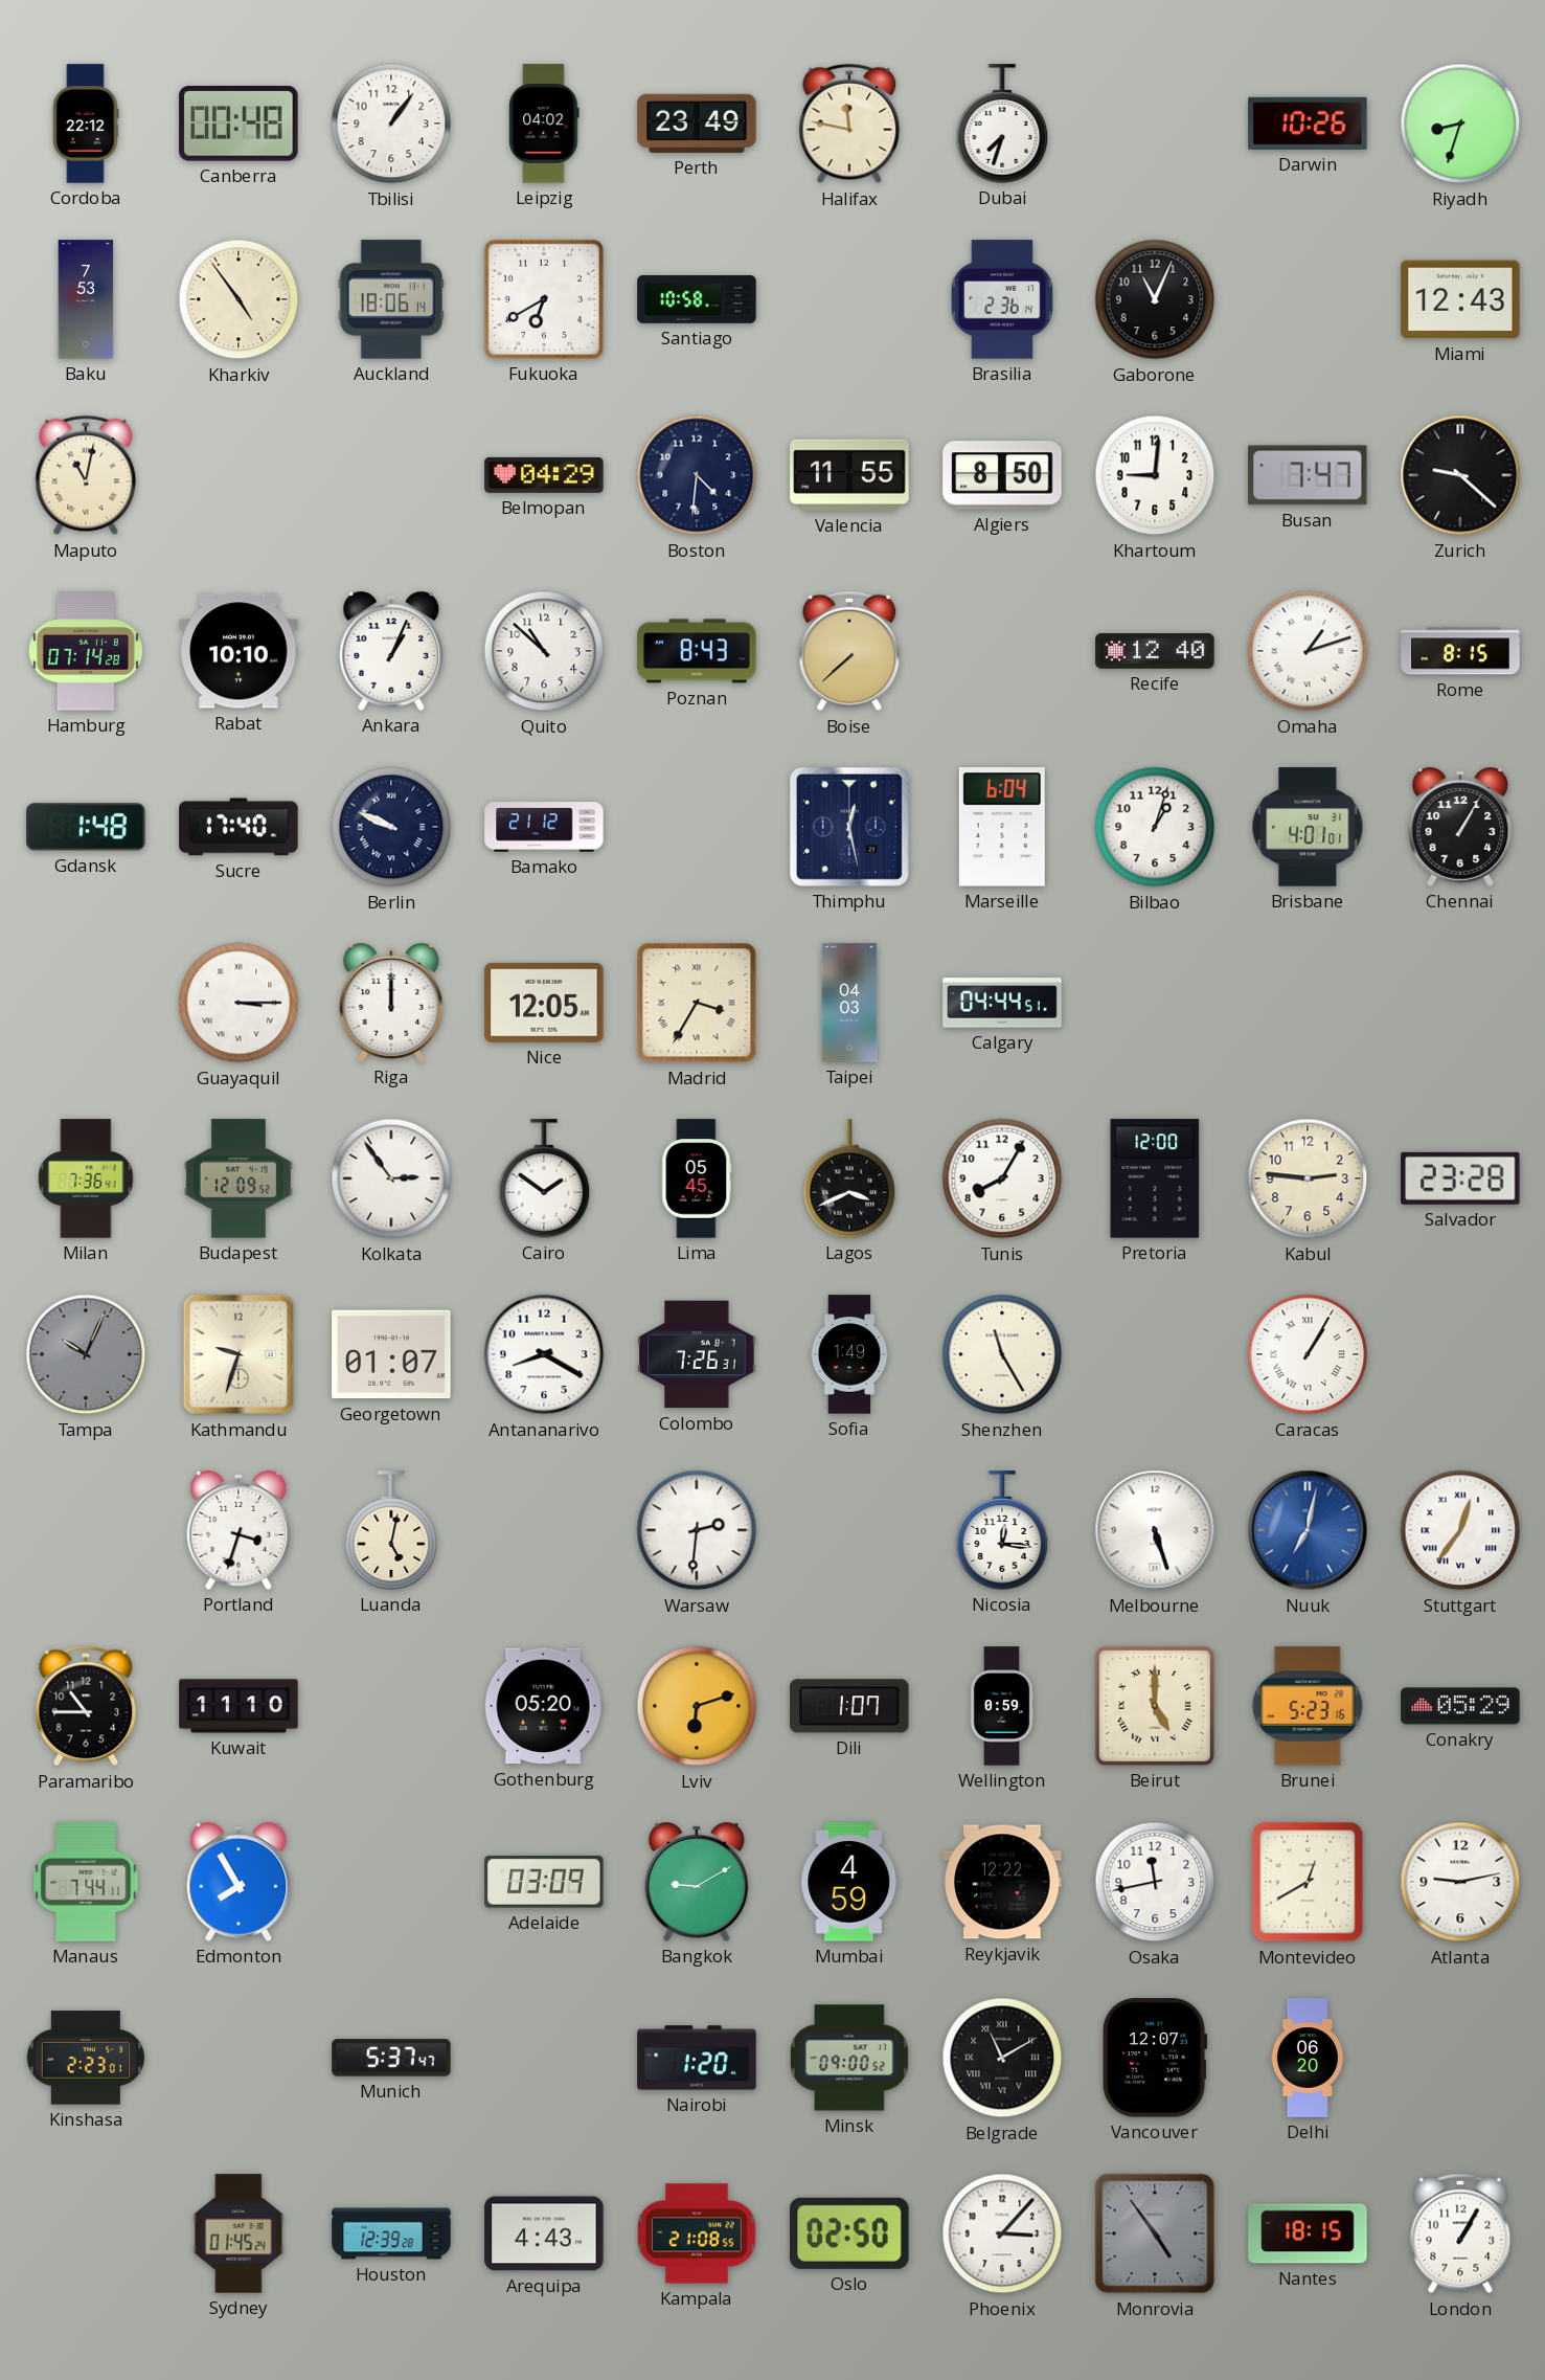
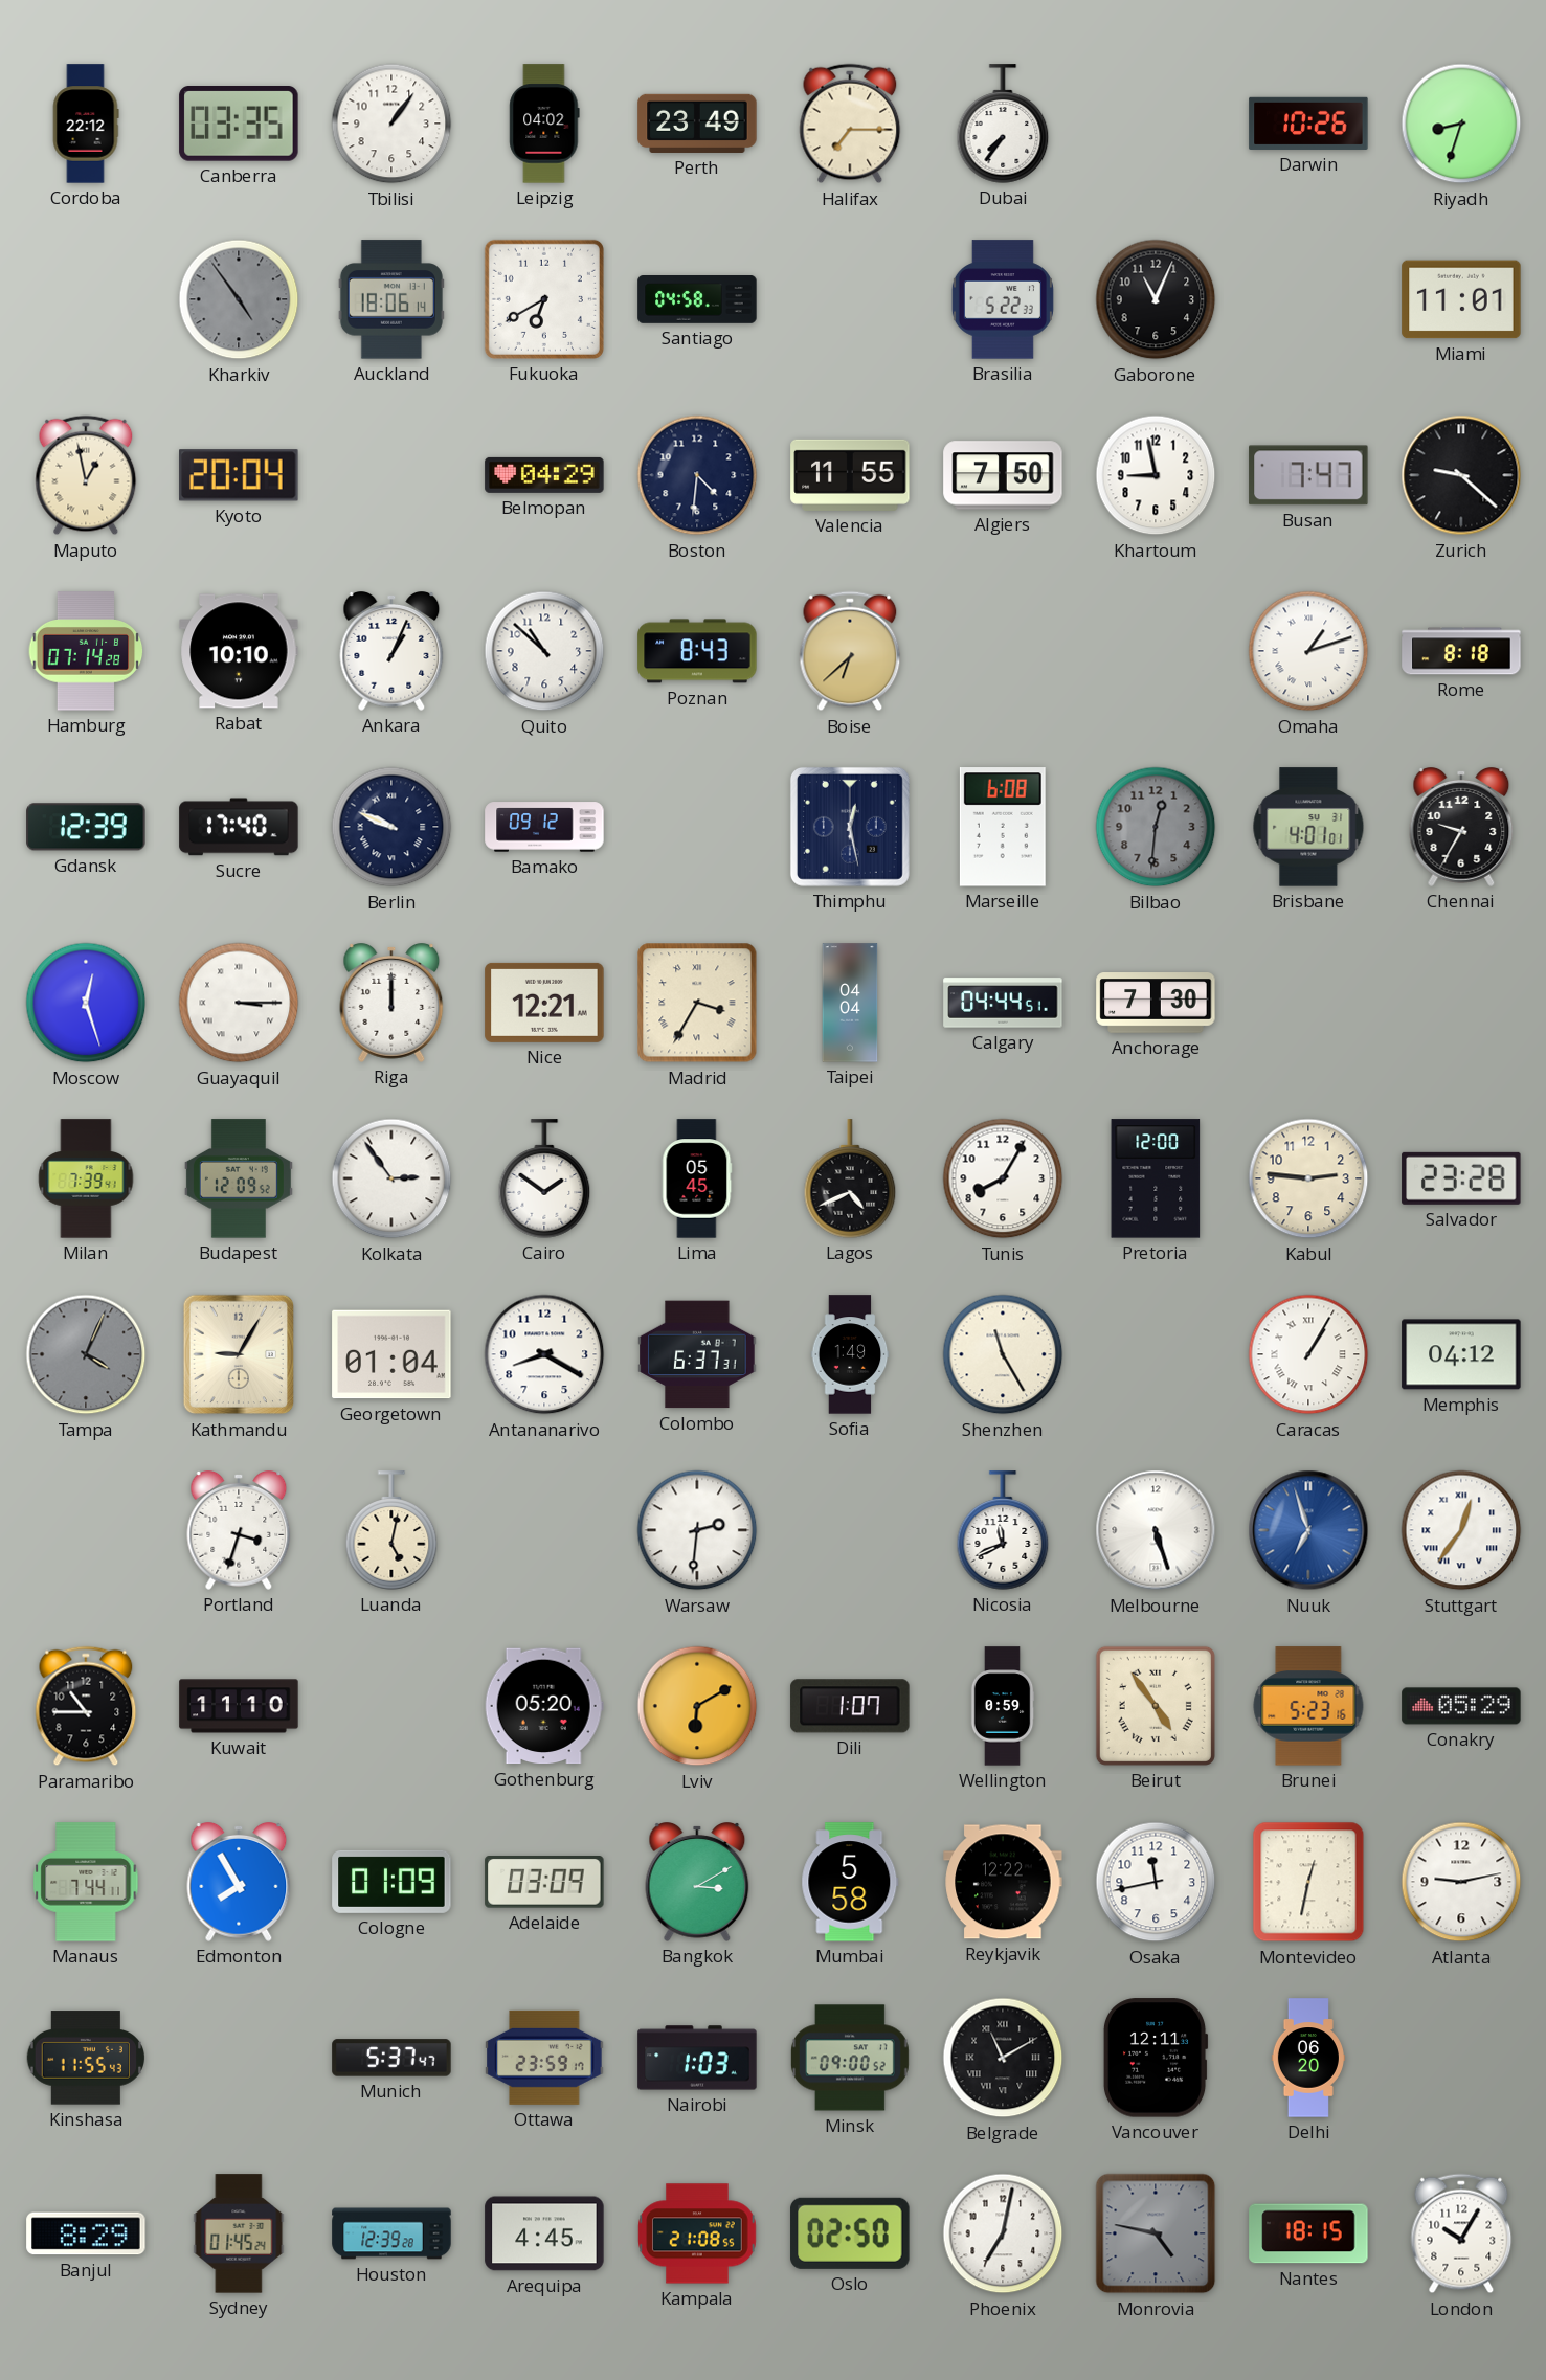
Canberra: 00:48 -> 03:35 (239, 124)
Halifax: 11:47 -> 7:15 (850, 124)
Dubai: 7:33 -> 7:36 (1003, 124)
Baku: 7:53 -> none (86, 299)
Kharkiv dial: cream -> grey (239, 299)
Santiago: 10:58 -> 04:58 (697, 300)
Brasilia: 2:36 -> 5:22 (1003, 299)
Miami: 12:43 -> 11:01 (1461, 299)
Maputo: 11:02 -> 12:58 (86, 475)
Kyoto: none -> 20:04 (239, 475)
Algiers: 8:50 -> 7:50 (1003, 475)
Khartoum: 9:01 -> 8:58 (1156, 475)
Boise: 7:38 -> 6:38 (850, 651)
Recife: 12:40 -> none (1155, 652)
Rome: 8:15 -> 8:18 (1461, 651)
Gdansk: 1:48 -> 12:39 (86, 827)
Bamako: 21:12 -> 09:12 (544, 827)
Marseille: 6:04 -> 6:08 (1003, 827)
Bilbao: 1:03 -> 12:31 (1156, 827)
Bilbao dial: white -> grey (1156, 827)
Chennai: 1:05 -> 9:35 (1461, 828)
Moscow: none -> 12:27 (86, 1003)
Nice: 12:05 -> 12:21 (544, 1003)
Taipei: 04:03 -> 04:04 (850, 1003)
Anchorage: none -> 7:30 (1156, 1003)
Milan: 7:36 -> 7:39 (86, 1178)
Lagos: 3:41 -> 4:41 (850, 1178)
Tampa: 10:04 -> 4:04 (86, 1354)
Kathmandu: 9:33 -> 9:05 (239, 1354)
Georgetown: 01:07 -> 01:04 (391, 1354)
Colombo: 7:26 -> 6:37 (697, 1354)
Memphis: none -> 04:12 (1461, 1354)
Nicosia: 12:16 -> 11:41 (1003, 1530)
Nuuk: 7:02 -> 6:57 (1308, 1530)
Lviv: 6:12 -> 6:10 (697, 1706)
Beirut: 5:00 -> 4:54 (1156, 1706)
Cologne: none -> 01:09 (391, 1882)
Bangkok: 9:10 -> 3:10 (697, 1883)
Mumbai: 4:59 -> 5:58 (850, 1882)
Montevideo: 12:40 -> 12:32 (1308, 1882)
Kinshasa: 2:23 -> 11:55 (85, 2058)
Ottawa: none -> 23:59 (544, 2058)
Nairobi: 1:20 -> 1:03 (697, 2058)
Vancouver: 12:07 -> 12:11 (1156, 2058)
Banjul: none -> 8:29 (86, 2233)
Arequipa: 4:43 -> 4:45 (544, 2233)
Phoenix: 3:07 -> 7:02 (1003, 2233)
Monrovia: 4:54 -> 4:47 (1156, 2233)
London: 1:05 -> 10:05 (1461, 2233)
